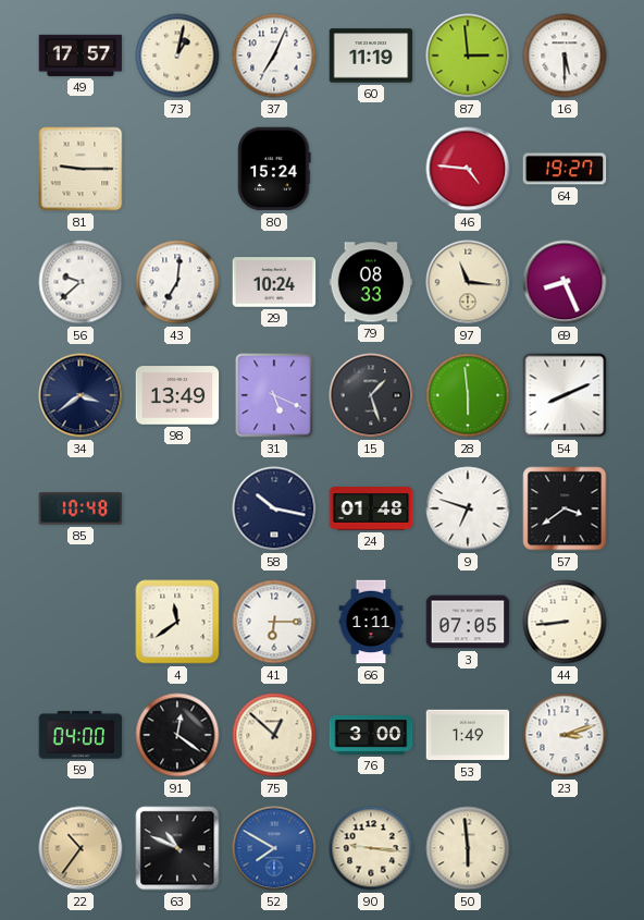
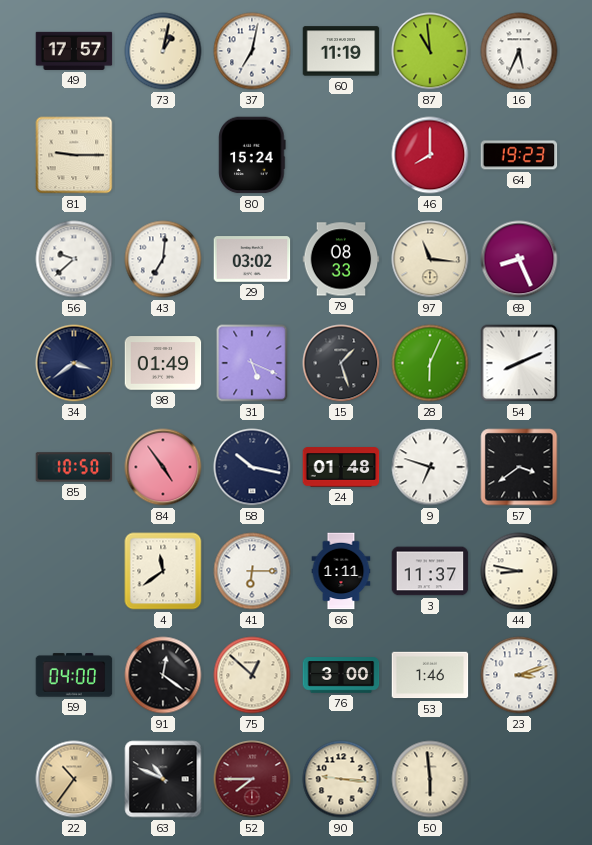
37: 7:04 -> 7:02 (252, 51)
87: 2:59 -> 10:59 (430, 51)
16: 5:30 -> 5:34 (519, 51)
46: 4:46 -> 8:00 (430, 155)
64: 19:27 -> 19:23 (519, 155)
29: 10:24 -> 03:02 (252, 259)
98: 13:49 -> 01:49 (163, 363)
28: 5:59 -> 6:04 (430, 363)
85: 10:48 -> 10:50 (74, 467)
84: none -> 4:54 (163, 467)
3: 07:05 -> 11:37 (430, 571)
44: 8:44 -> 8:47 (519, 571)
53: 1:49 -> 1:46 (430, 675)
52: 7:50 -> 7:45 (252, 779)
52 dial: blue -> burgundy (252, 779)
